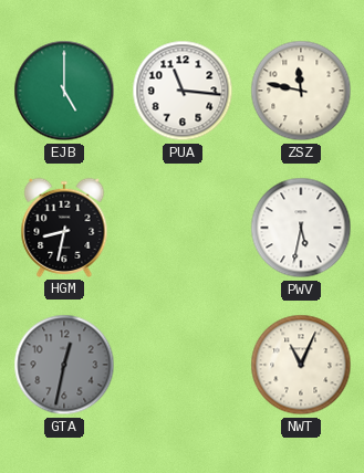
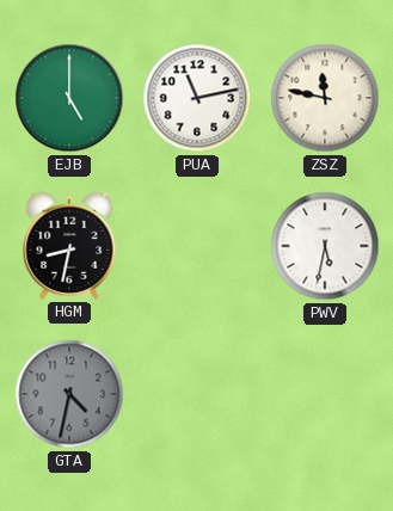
PUA: 11:16 -> 11:13 (197, 98)
GTA: 12:32 -> 4:32 (69, 394)
NWT: 11:04 -> none (301, 365)
